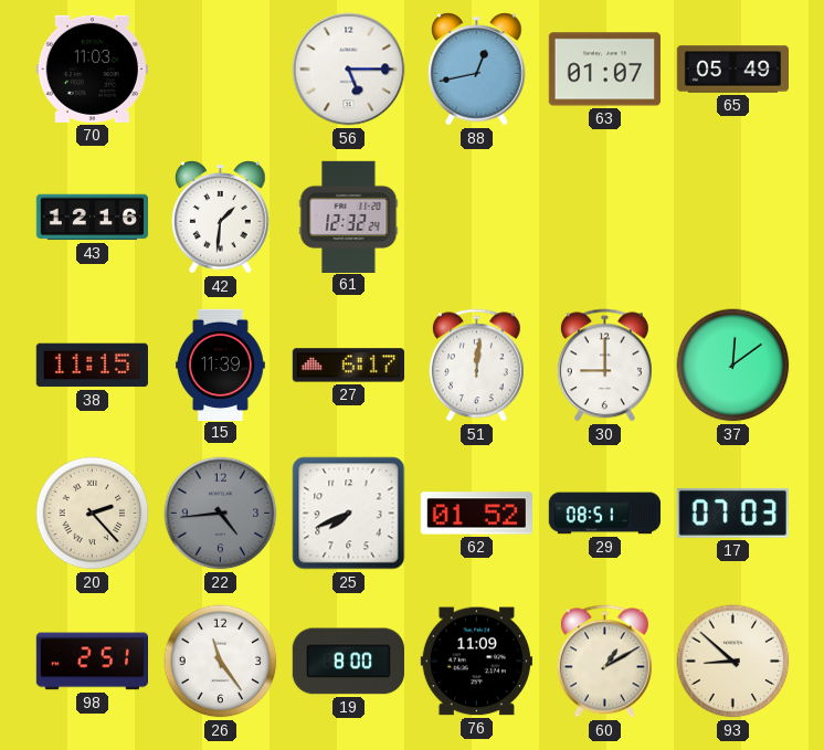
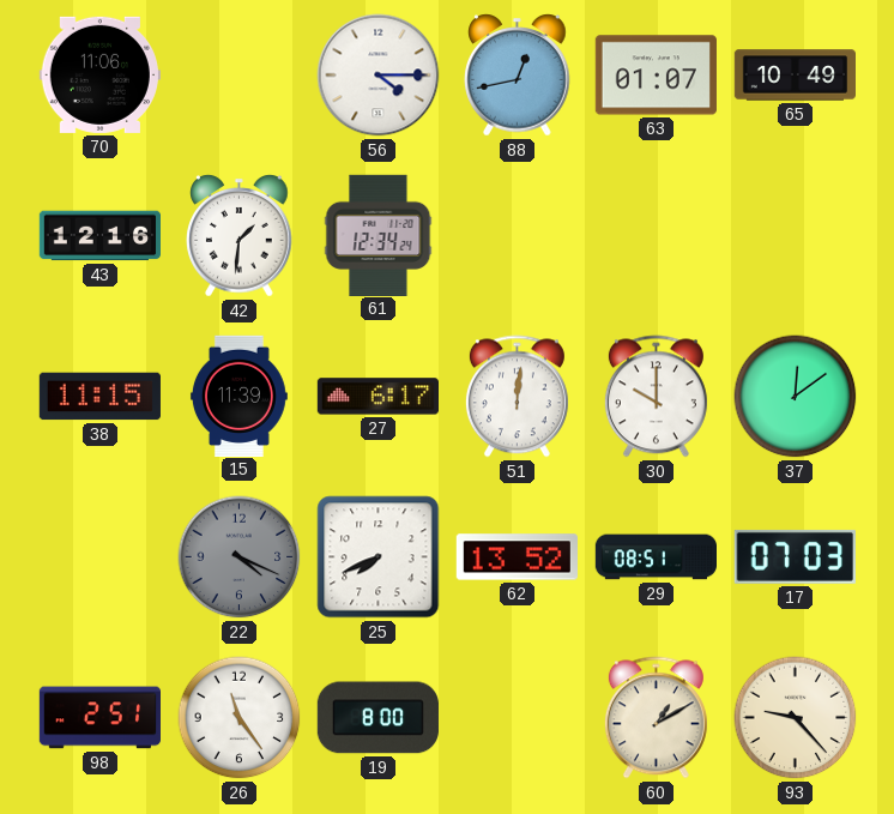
70: 11:03 -> 11:06 (99, 74)
56: 5:15 -> 4:15 (379, 76)
65: 05:49 -> 10:49 (795, 76)
61: 12:32 -> 12:34 (379, 235)
30: 9:00 -> 10:00 (656, 397)
20: 2:23 -> none (93, 514)
22: 4:44 -> 4:19 (240, 557)
62: 01:52 -> 13:52 (517, 557)
76: 11:09 -> none (476, 662)
93: 8:52 -> 9:23 (796, 718)
